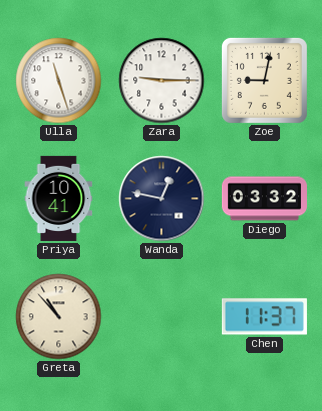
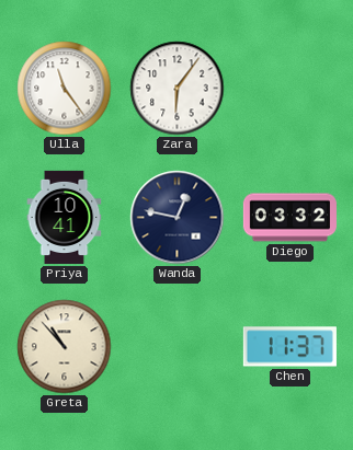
Ulla: 11:27 -> 11:24 (65, 89)
Zara: 9:15 -> 6:06 (178, 89)
Zoe: 9:02 -> none (264, 80)
